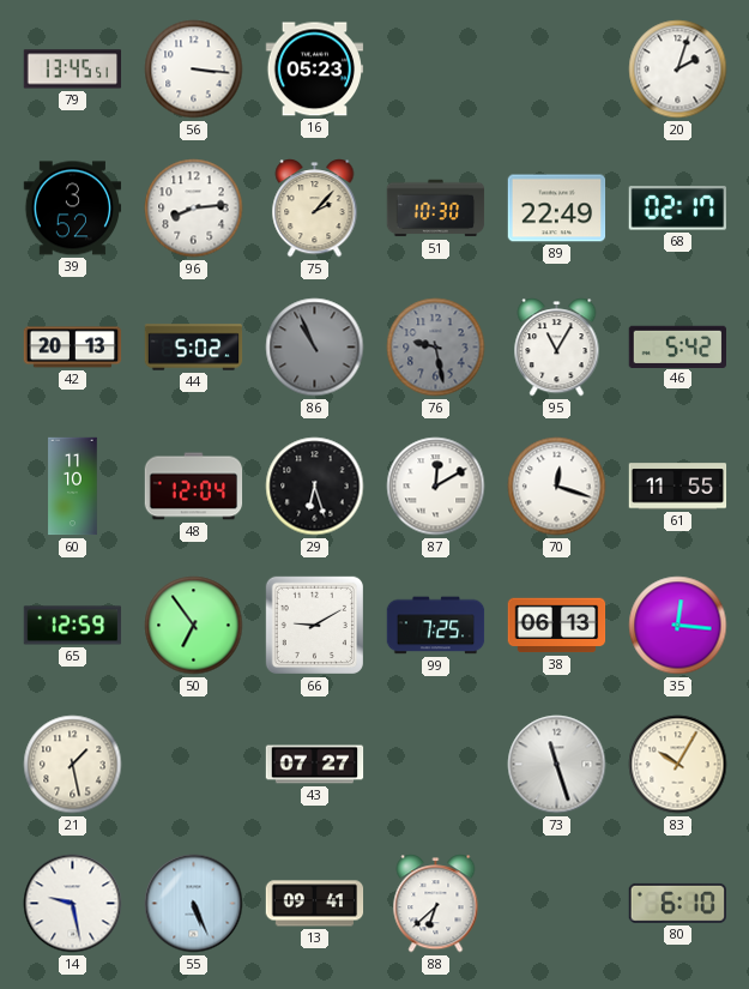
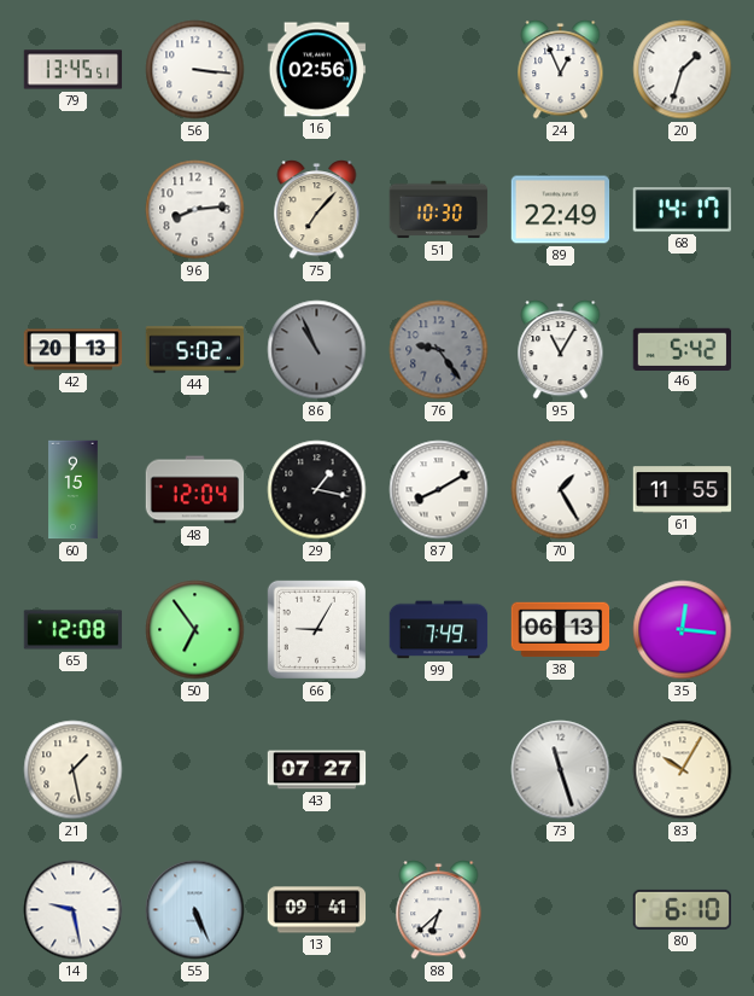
16: 05:23 -> 02:56 (317, 70)
24: none -> 12:56 (561, 70)
20: 2:03 -> 1:33 (683, 70)
39: 3:52 -> none (73, 209)
75: 2:07 -> 7:07 (317, 210)
68: 02:17 -> 14:17 (682, 210)
76: 9:28 -> 9:24 (439, 350)
60: 11:10 -> 9:15 (74, 490)
29: 6:27 -> 1:17 (317, 490)
87: 12:10 -> 8:10 (439, 490)
70: 12:18 -> 1:25 (561, 490)
65: 12:59 -> 12:08 (74, 630)
66: 9:10 -> 9:05 (316, 629)
99: 7:25 -> 7:49 (439, 630)
